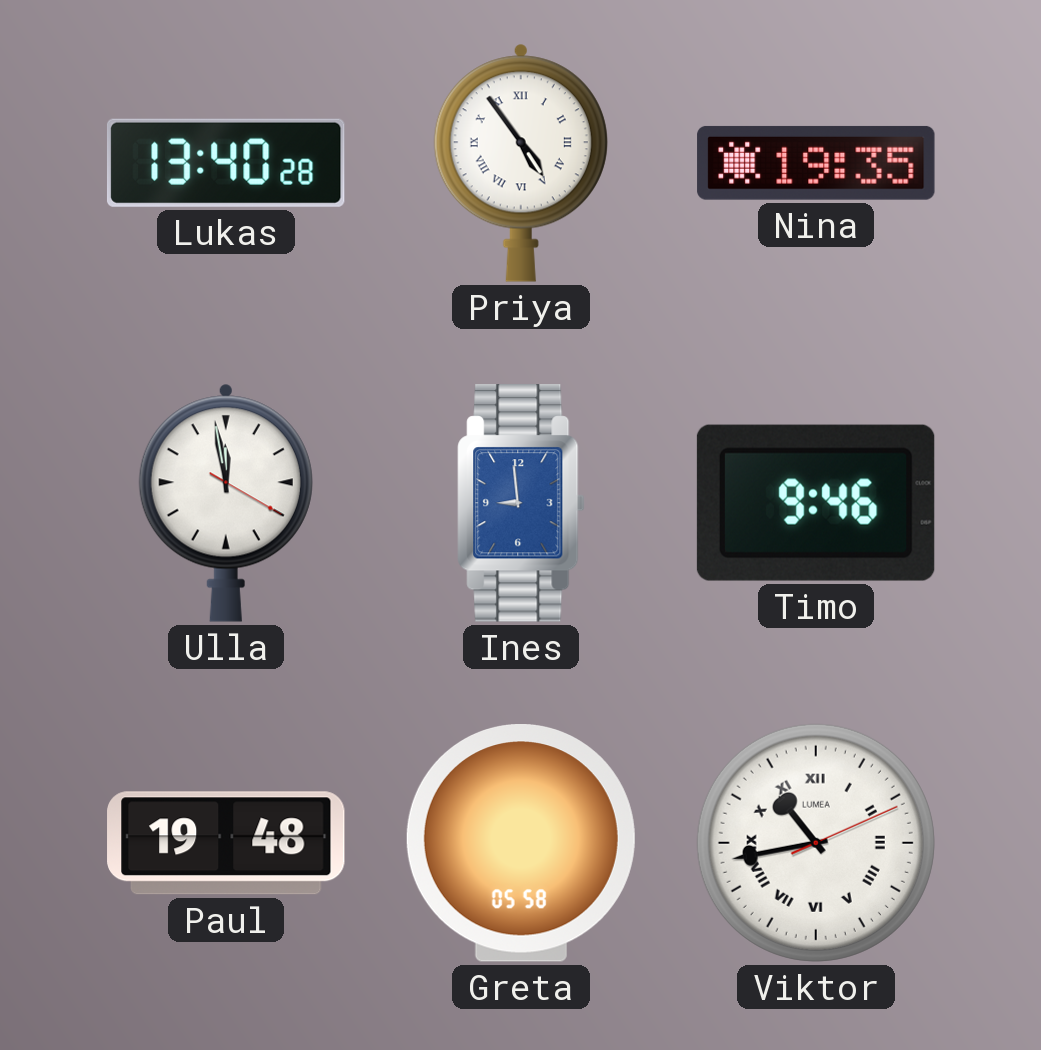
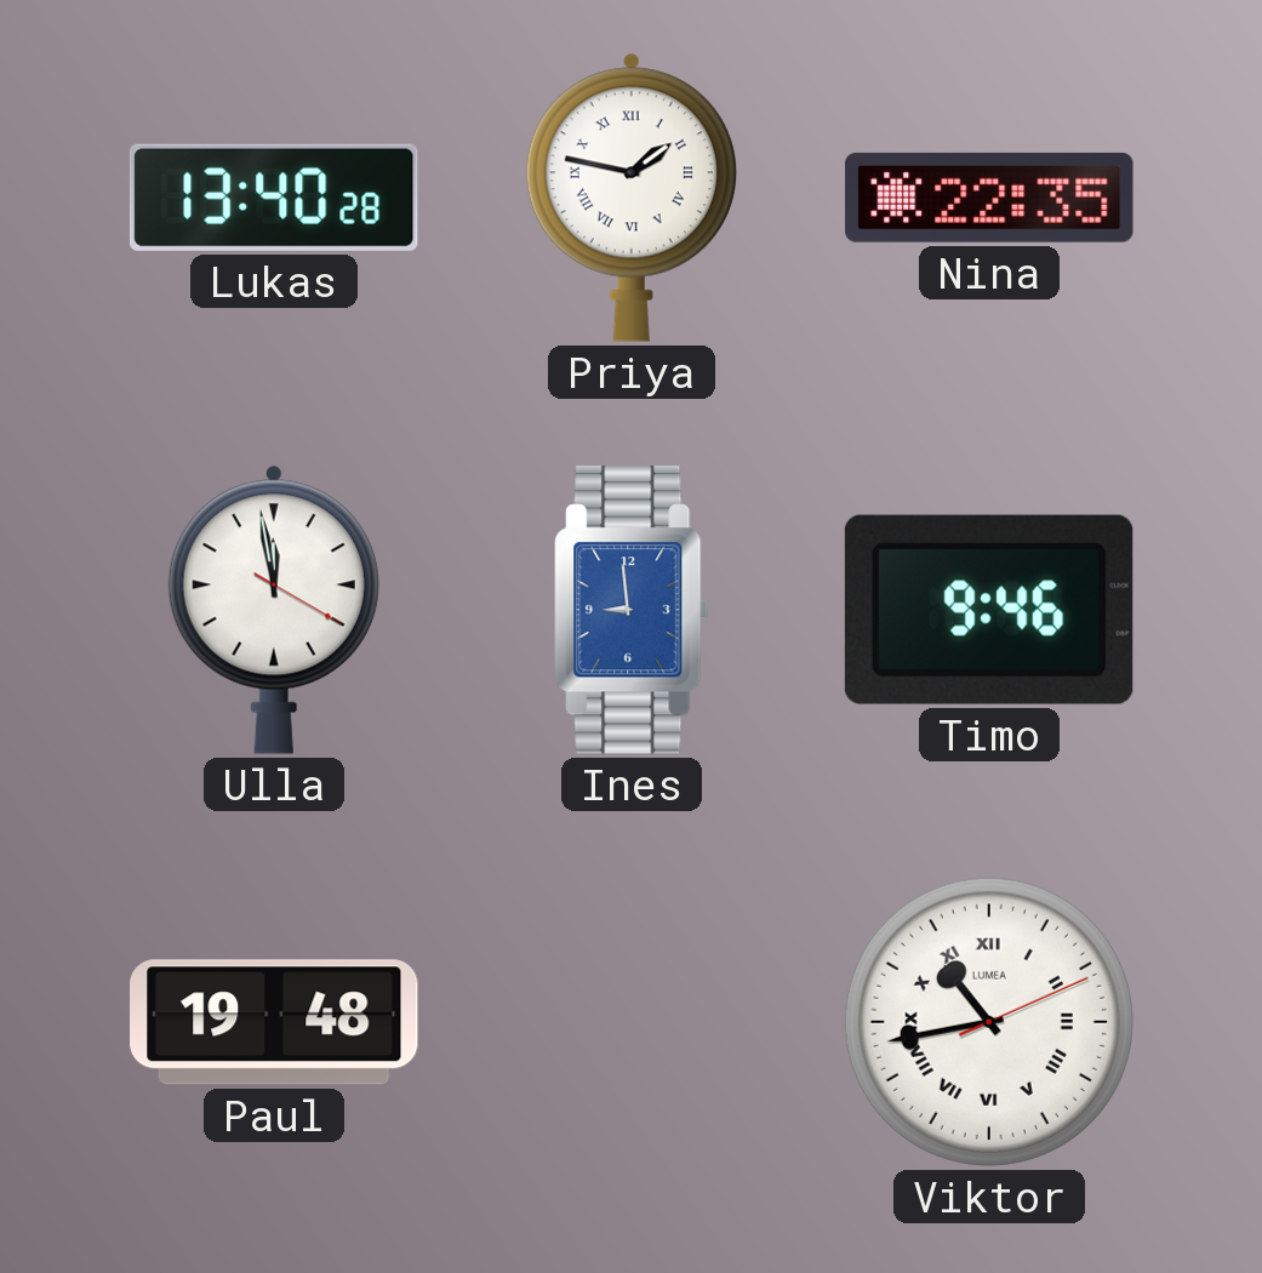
Priya: 4:54 -> 1:47 (632, 198)
Nina: 19:35 -> 22:35 (989, 198)
Greta: 05:58 -> none (521, 844)
